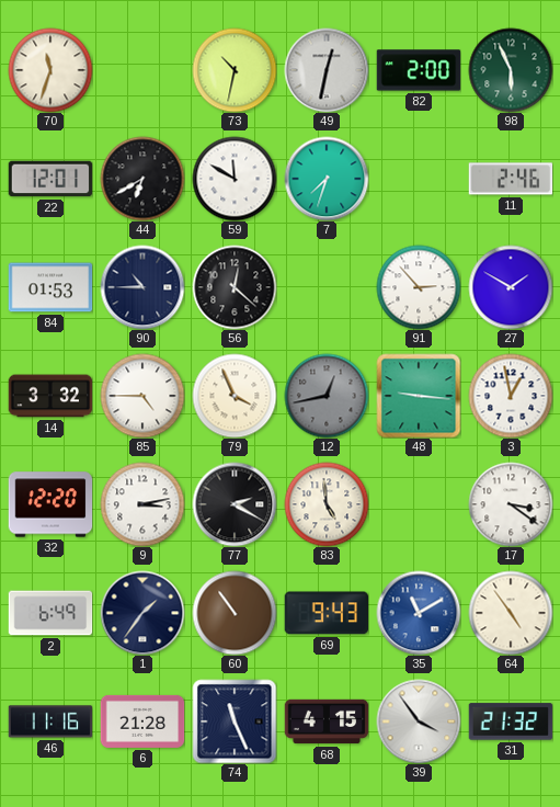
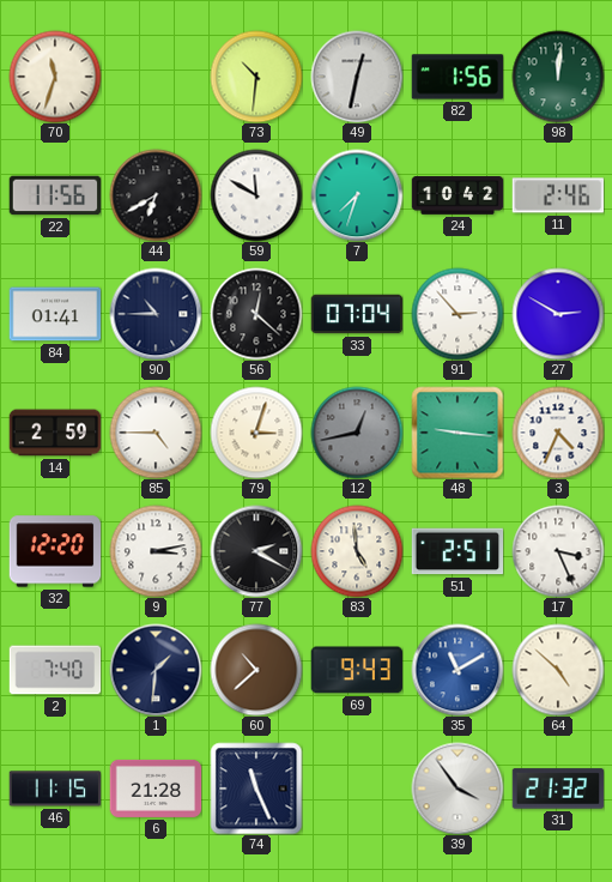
73: 10:32 -> 10:31 (256, 77)
82: 2:00 -> 1:56 (458, 77)
98: 5:56 -> 12:01 (558, 77)
22: 12:01 -> 11:56 (55, 195)
24: none -> 10:42 (458, 195)
84: 01:53 -> 01:41 (55, 314)
33: none -> 07:04 (357, 314)
27: 1:50 -> 2:50 (558, 314)
14: 3:32 -> 2:59 (55, 433)
79: 3:56 -> 3:03 (256, 433)
3: 12:58 -> 4:34 (558, 433)
51: none -> 2:51 (458, 551)
17: 3:21 -> 3:26 (558, 551)
2: 6:49 -> 7:40 (55, 670)
1: 1:36 -> 1:31 (156, 670)
60: 10:54 -> 10:38 (256, 670)
64: 4:54 -> 4:52 (558, 670)
46: 11:16 -> 11:15 (55, 789)
68: 4:15 -> none (327, 721)
